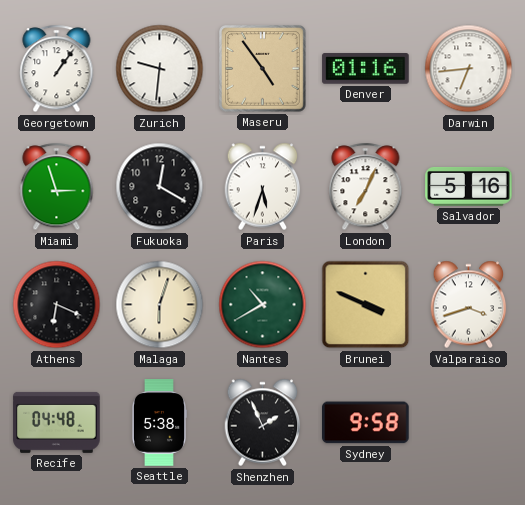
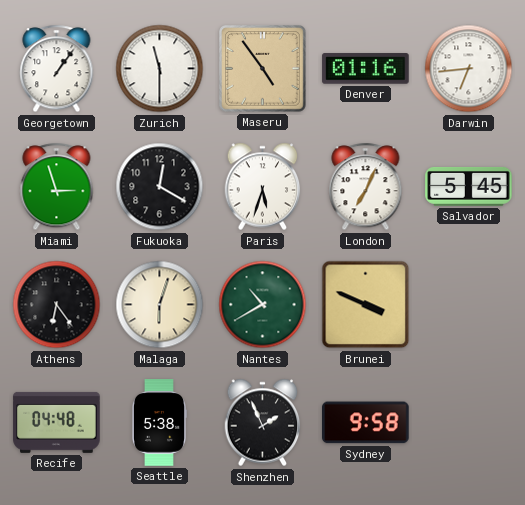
Zurich: 9:31 -> 11:30 (160, 69)
Salvador: 5:16 -> 5:45 (469, 186)
Athens: 6:19 -> 6:24 (57, 305)
Valparaiso: 3:42 -> none (469, 305)
